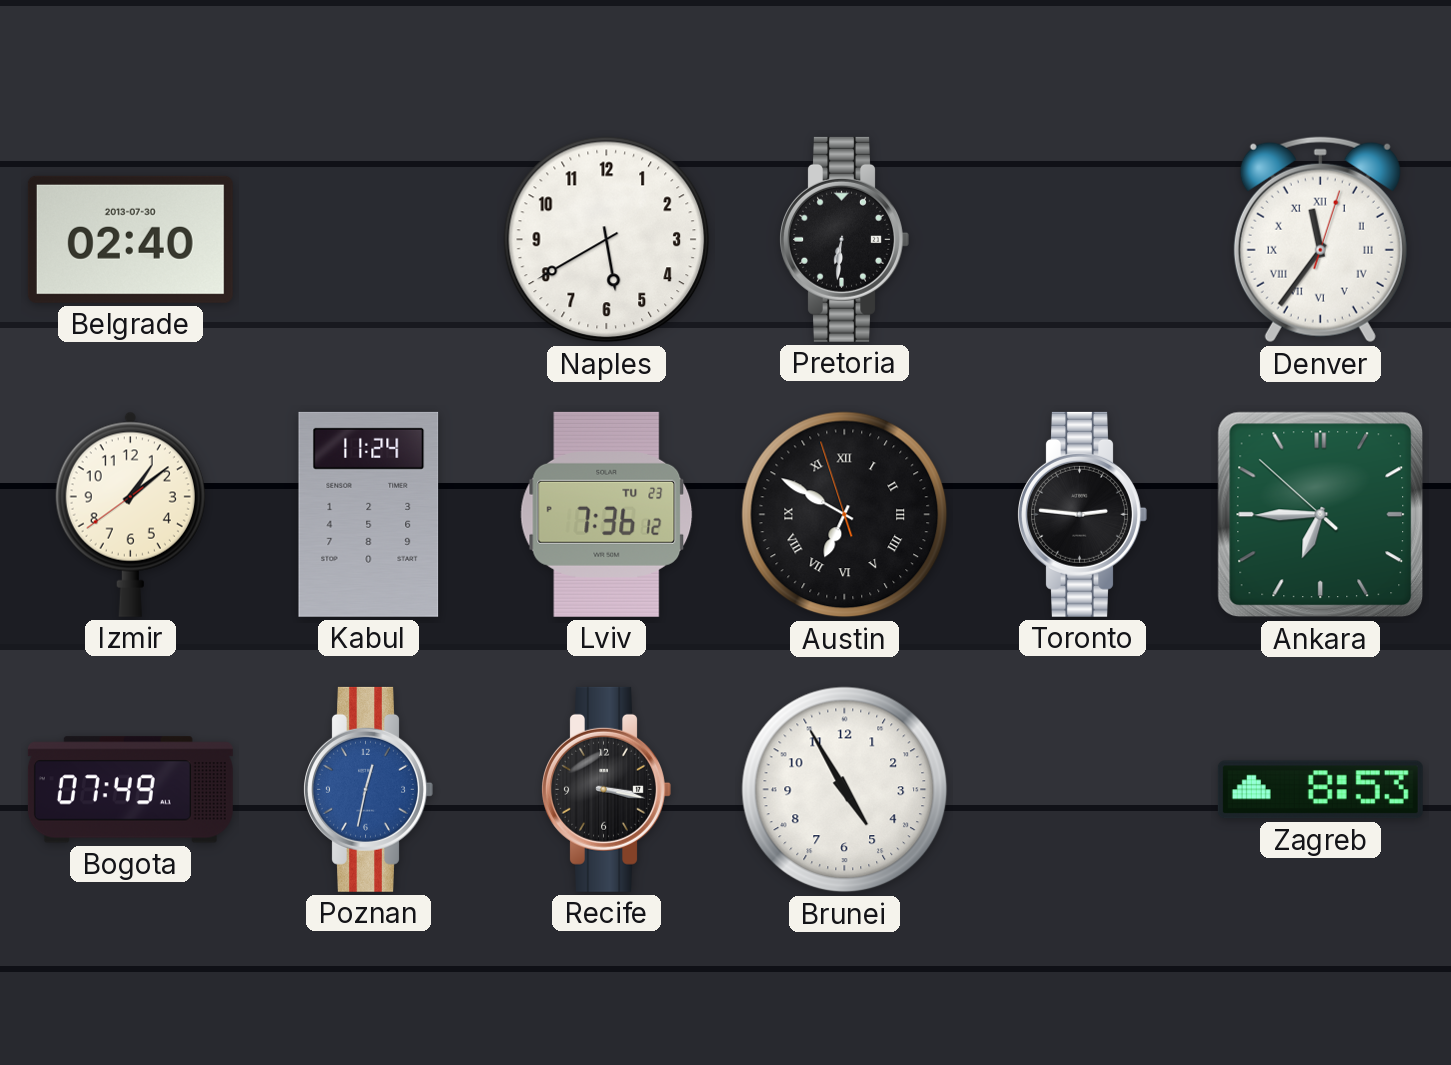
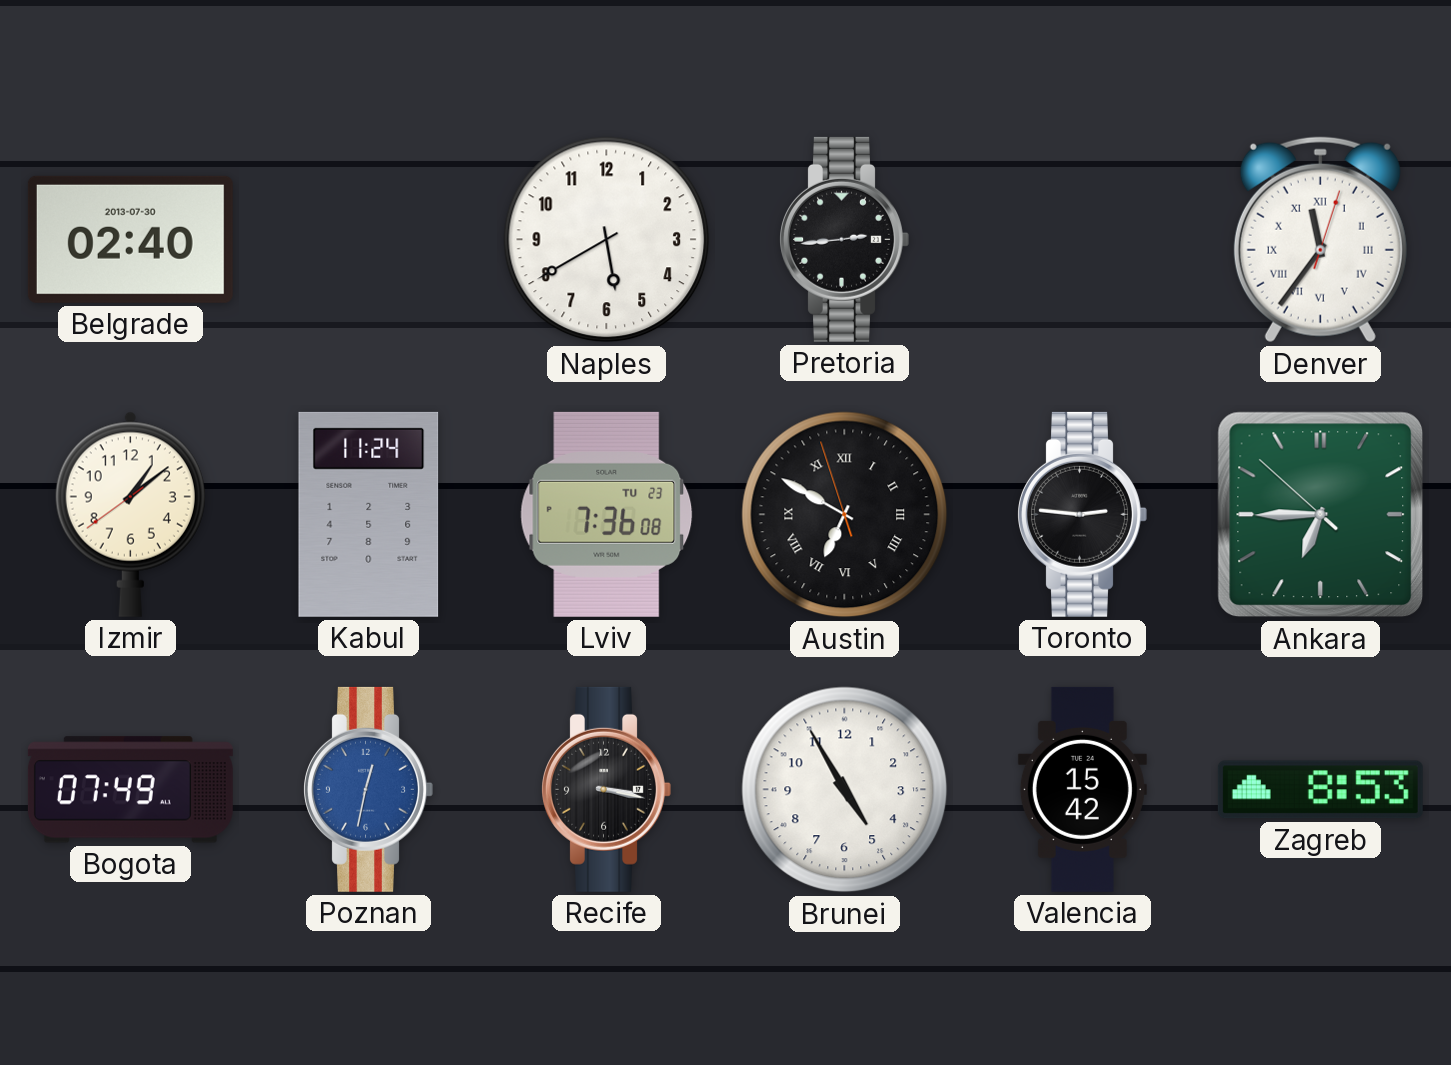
Pretoria: 6:31 -> 2:44 (844, 239)
Lviv: 7:36:12 -> 7:36:08 (607, 514)
Valencia: none -> 15:42 (1082, 789)
